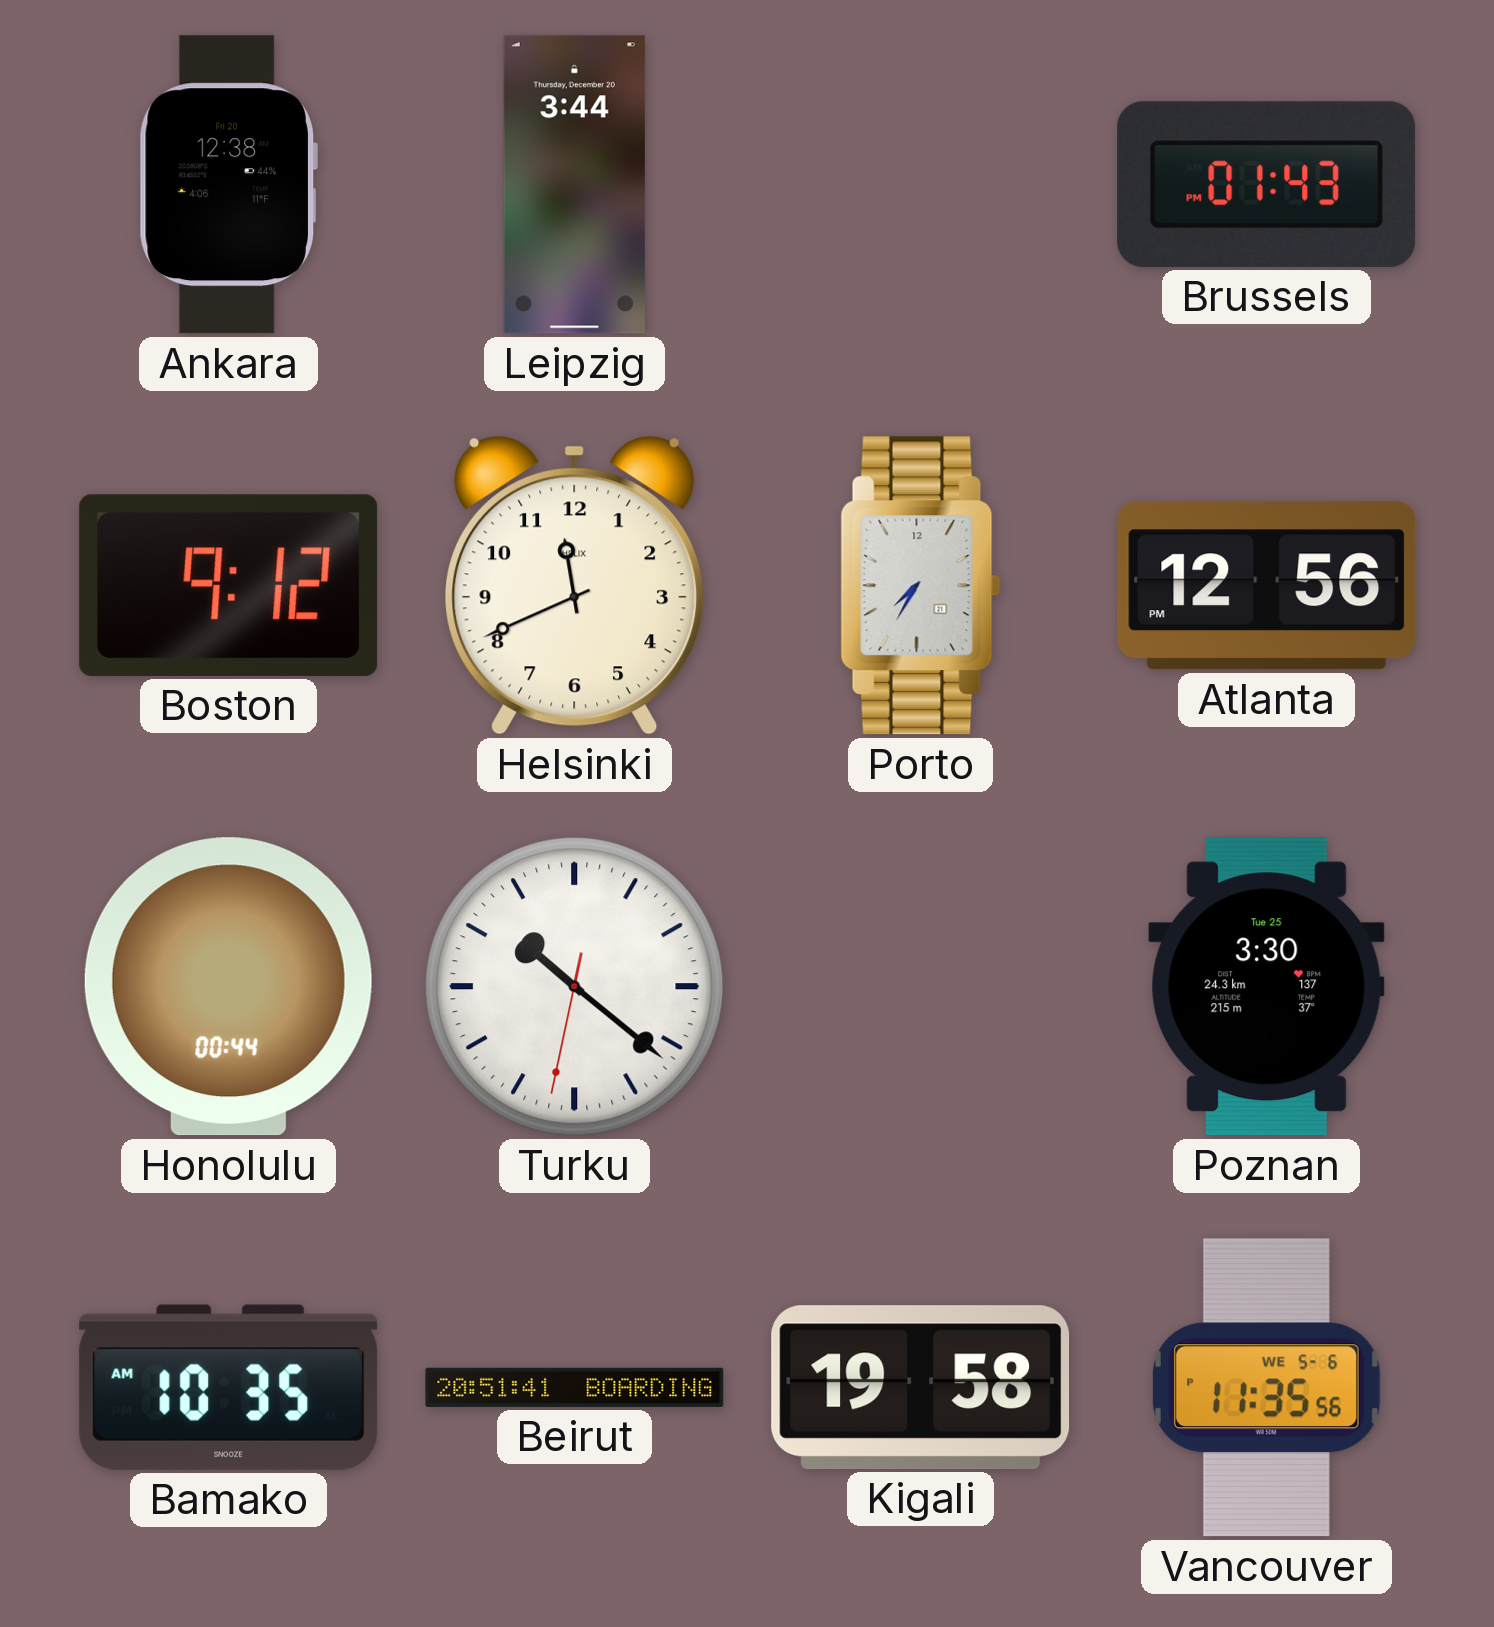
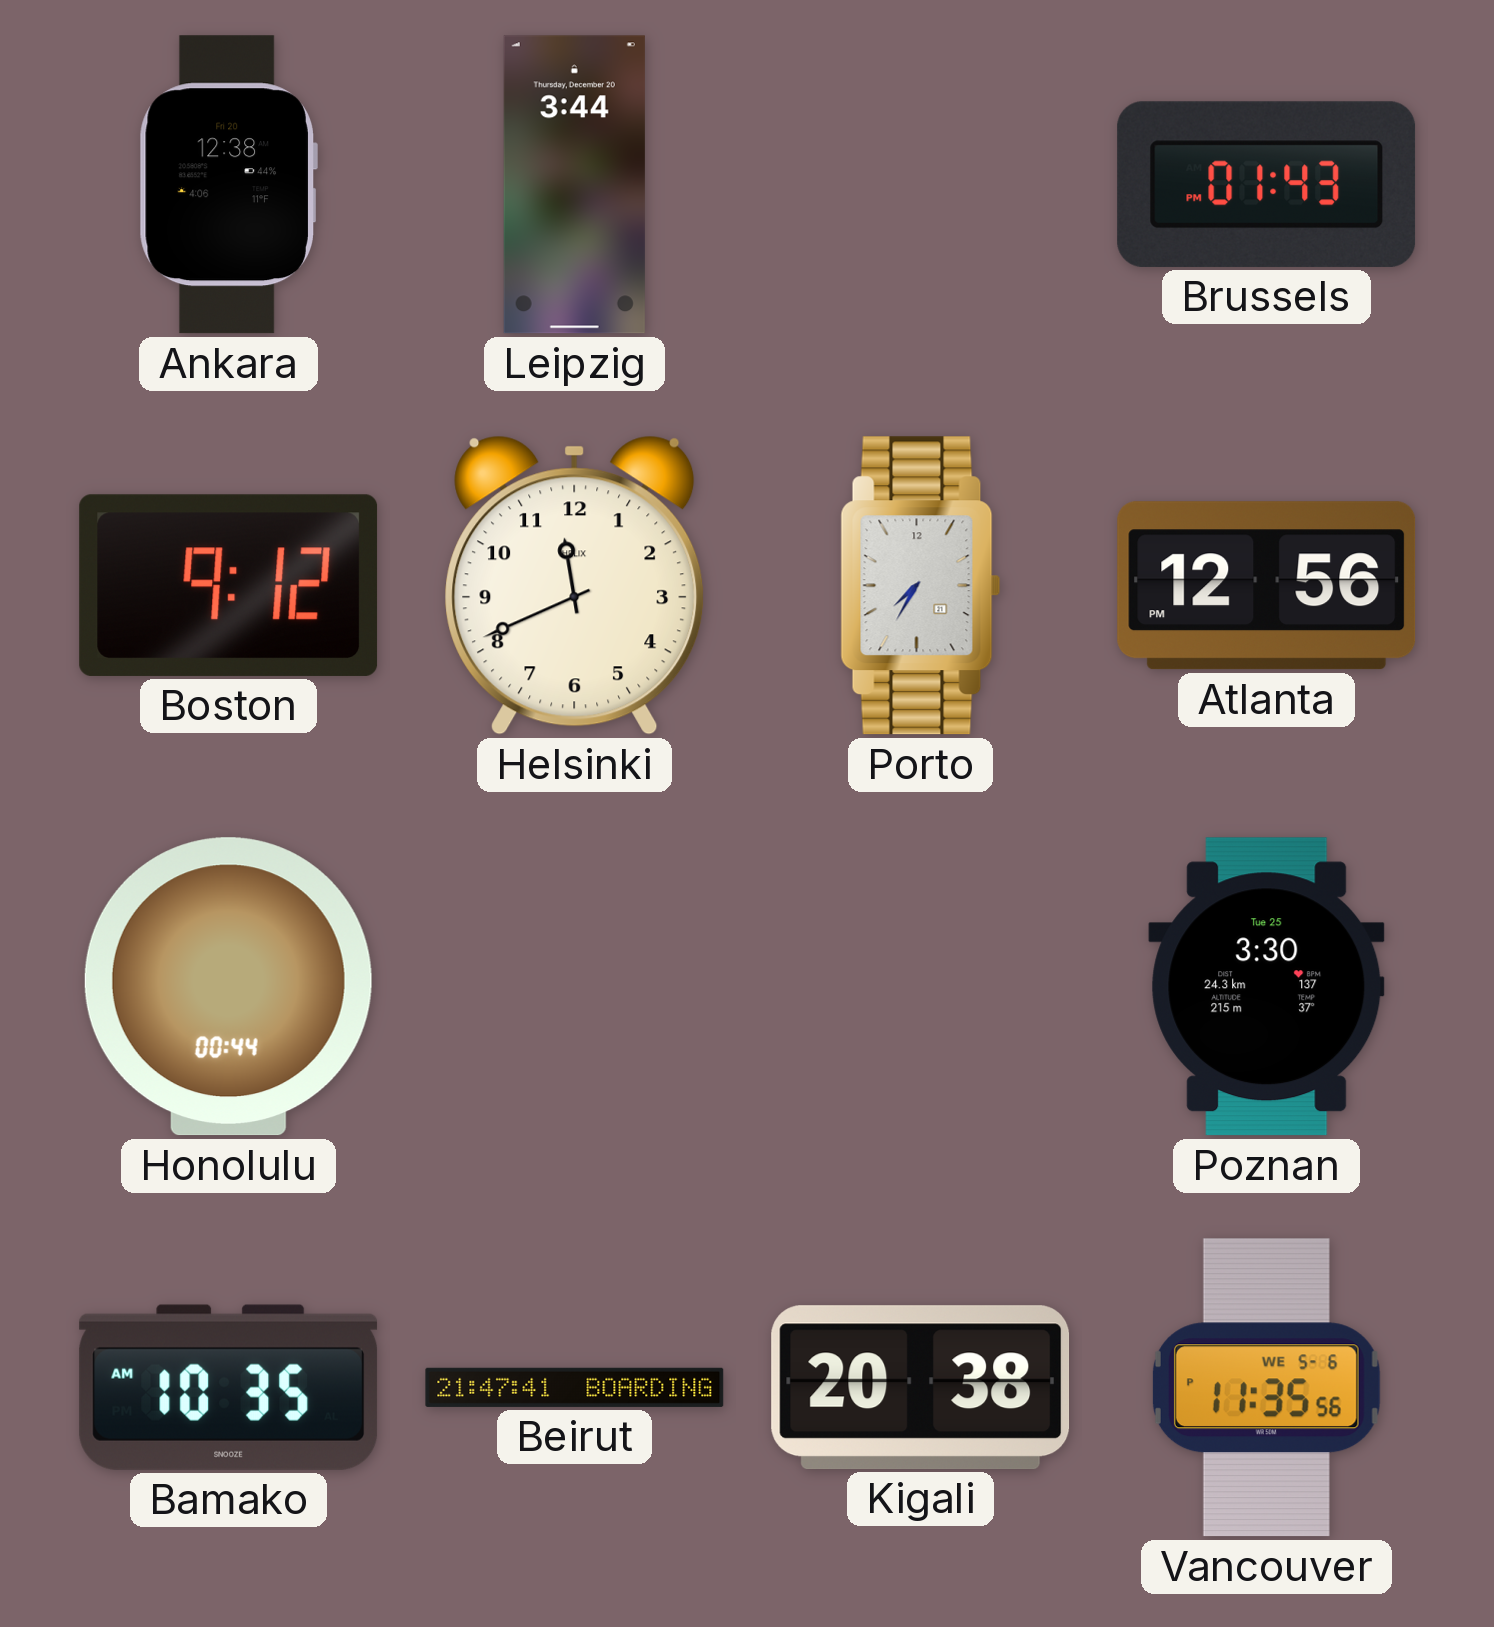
Turku: 10:21 -> none (575, 987)
Beirut: 20:51 -> 21:47 (575, 1387)
Kigali: 19:58 -> 20:38 (921, 1387)
